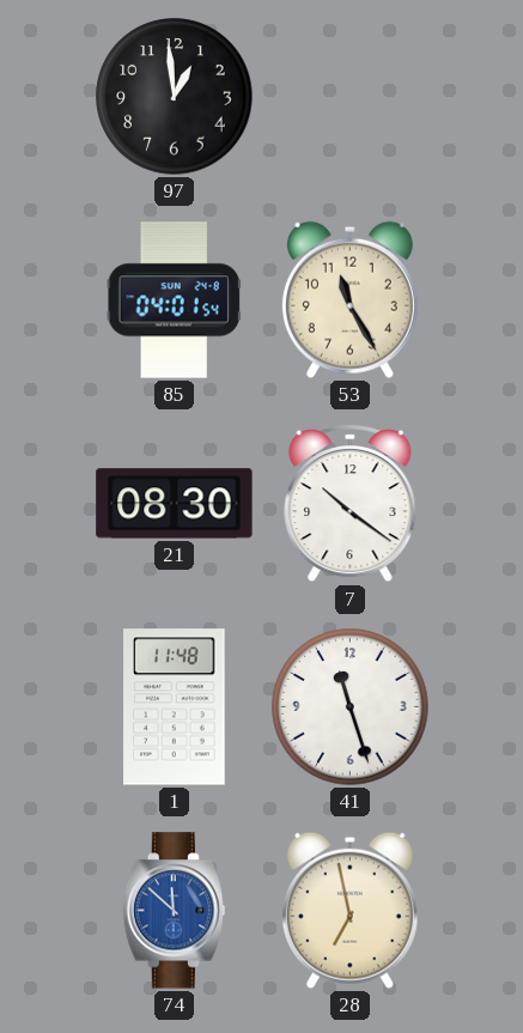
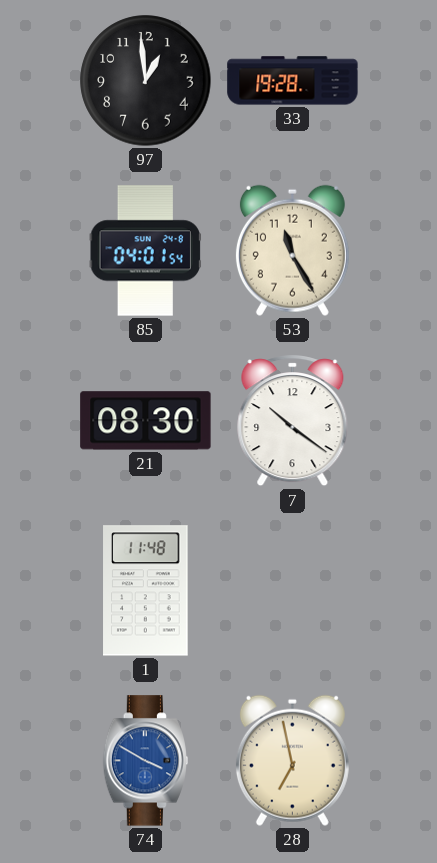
33: none -> 19:28 (293, 81)
41: 11:27 -> none (351, 707)
74: 11:52 -> 3:50 (145, 761)
